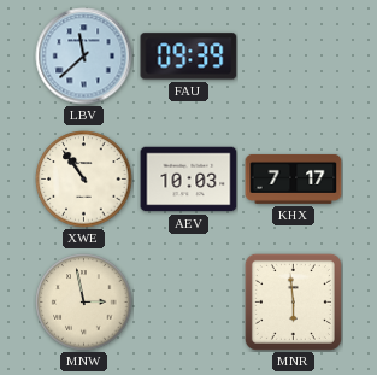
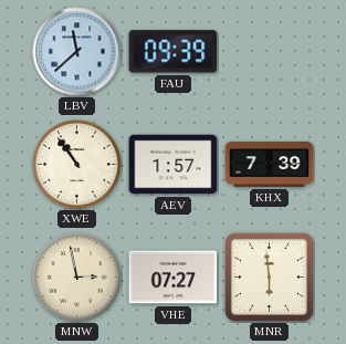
AEV: 10:03 -> 1:57 (174, 165)
KHX: 7:17 -> 7:39 (270, 164)
VHE: none -> 07:27 (174, 278)
